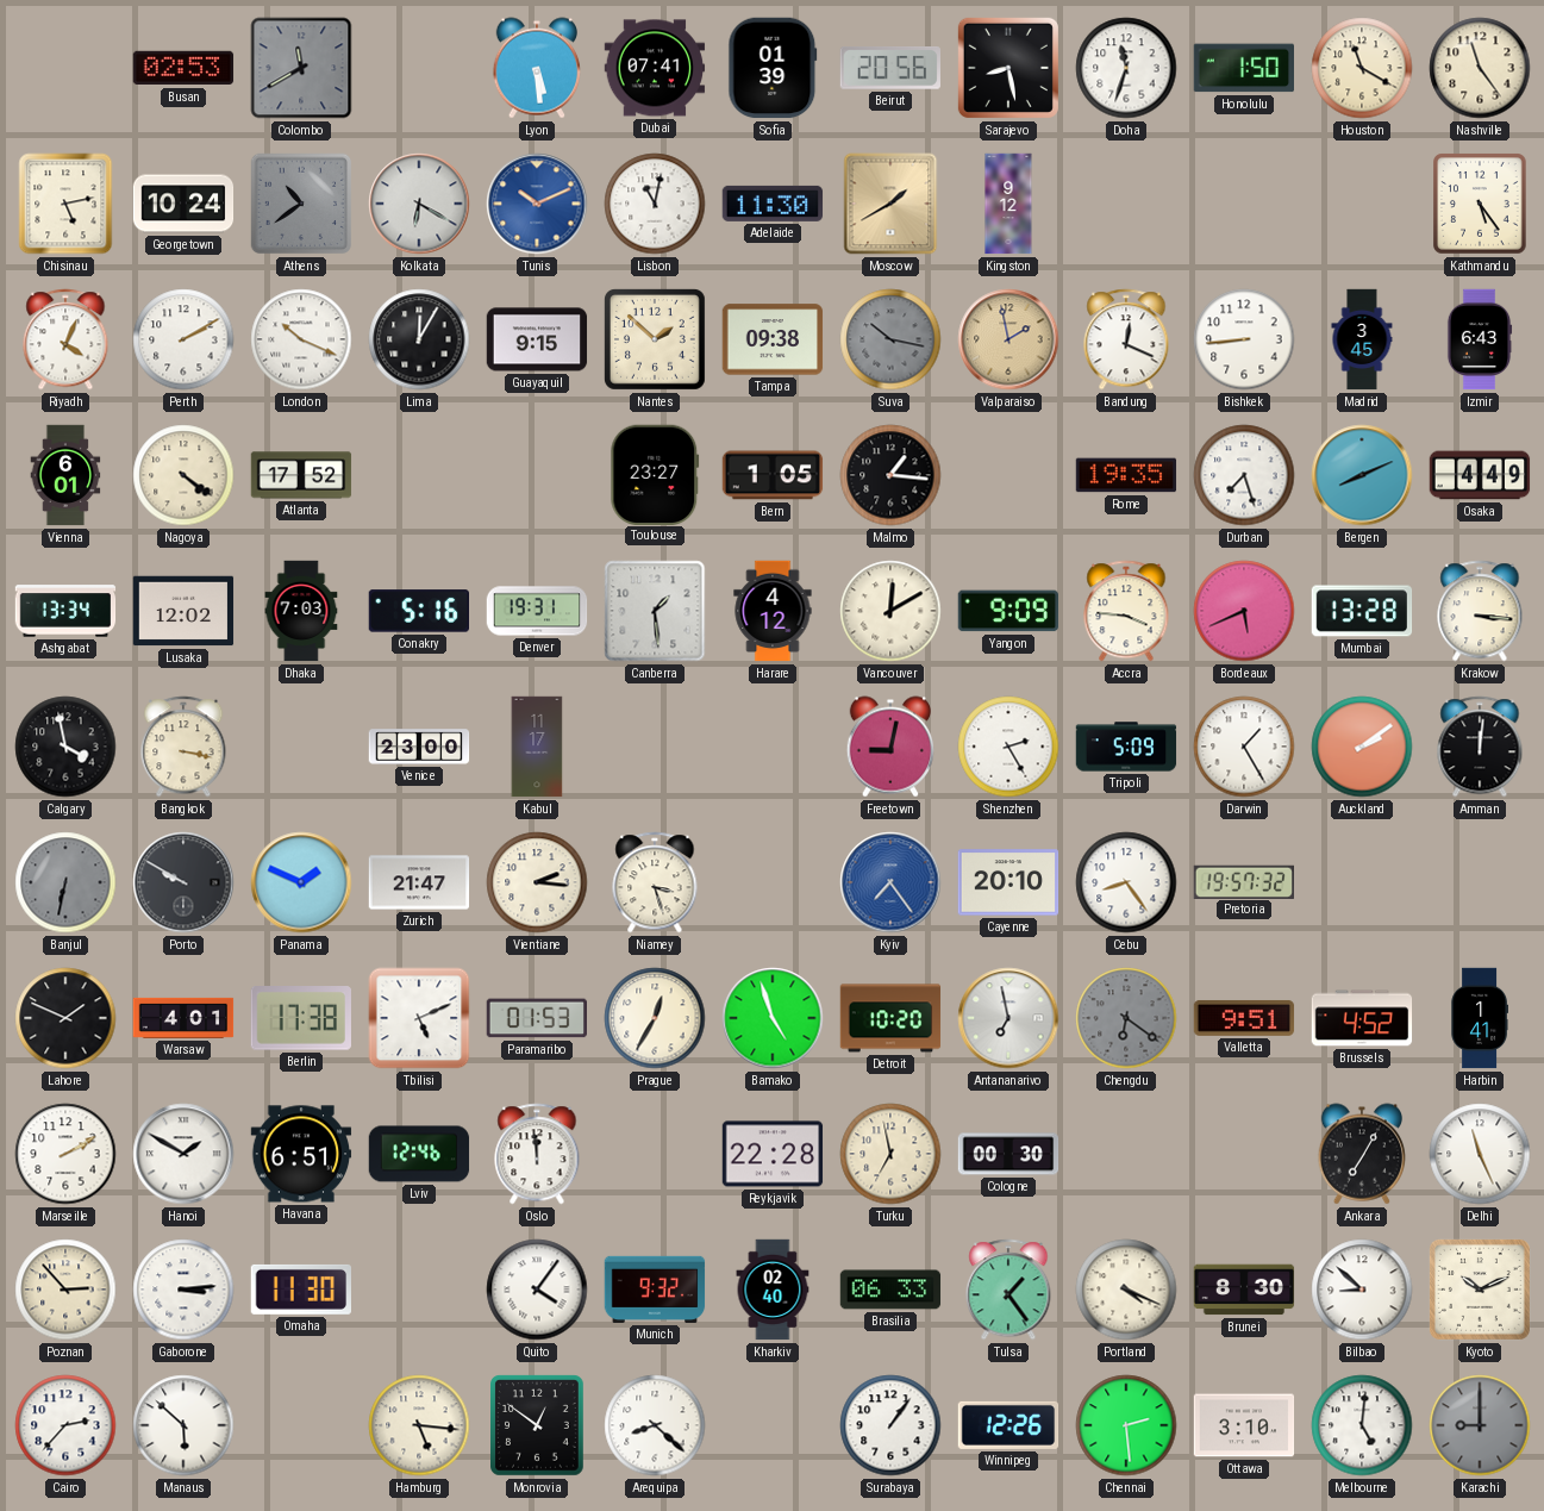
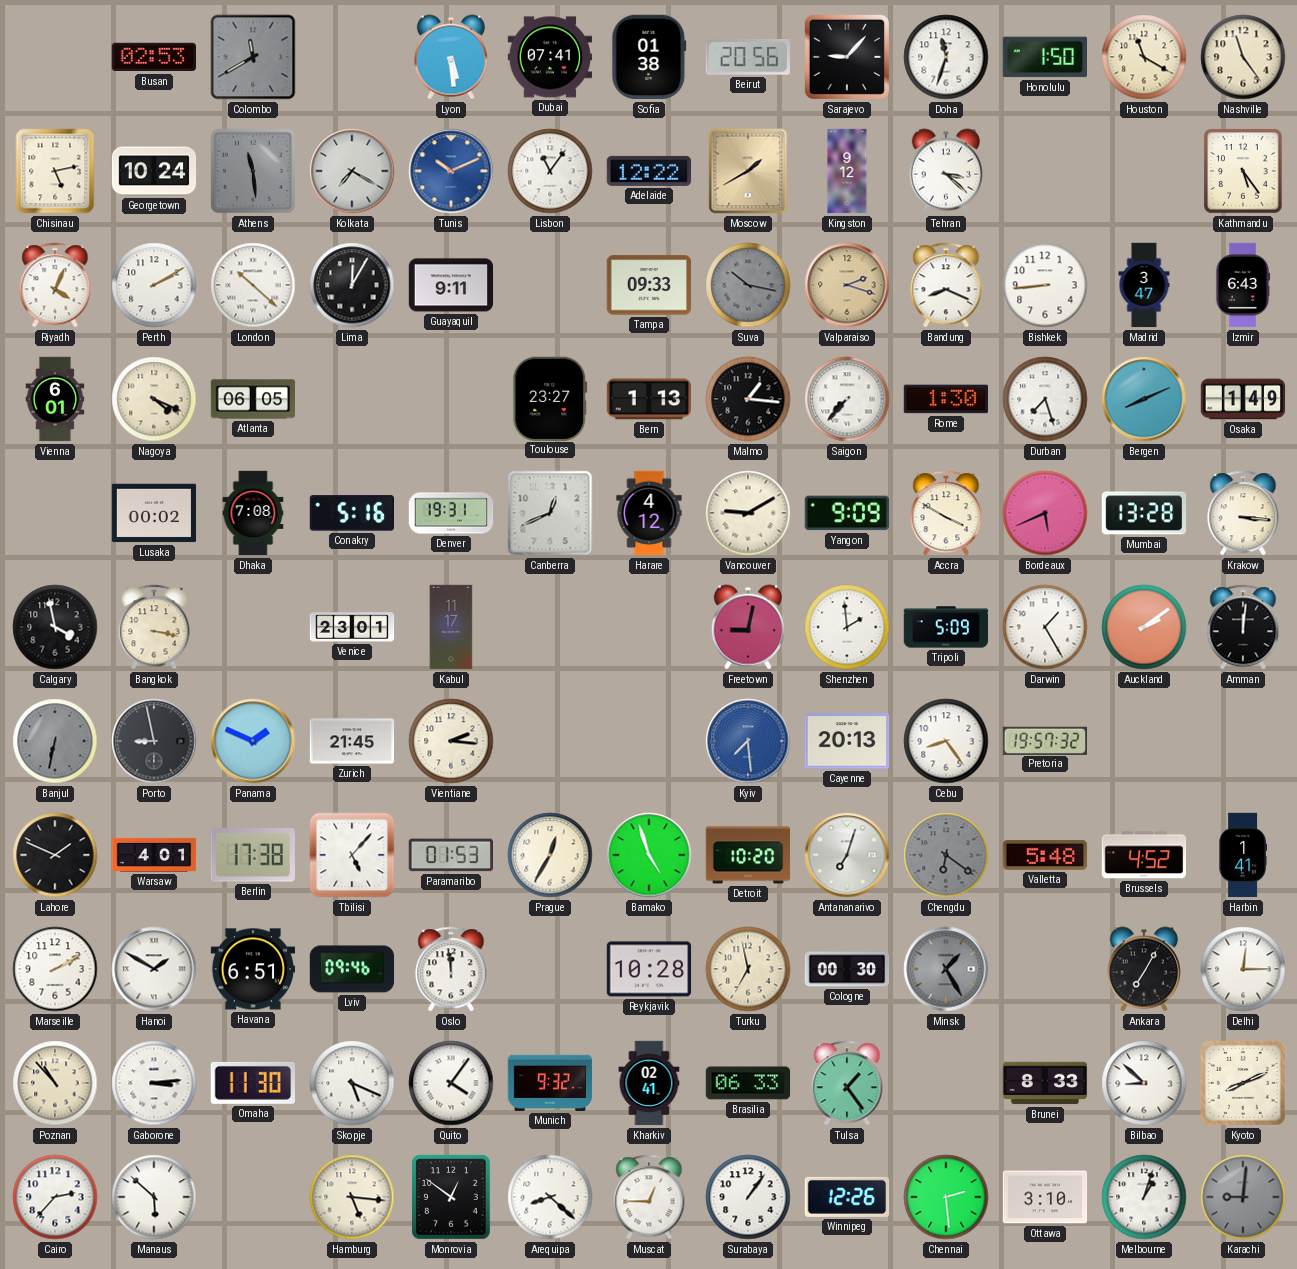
Sofia: 01:39 -> 01:38 (649, 57)
Sarajevo: 8:28 -> 9:07 (847, 57)
Athens: 10:39 -> 11:29 (253, 171)
Kolkata: 6:20 -> 7:20 (352, 171)
Lisbon: 11:02 -> 11:06 (550, 171)
Adelaide: 11:30 -> 12:22 (649, 171)
Tehran: none -> 3:22 (945, 171)
London: 10:19 -> 10:22 (253, 285)
Guayaquil: 9:15 -> 9:11 (451, 285)
Nantes: 1:52 -> none (656, 341)
Tampa: 09:38 -> 09:33 (649, 285)
Valparaiso: 1:58 -> 2:18 (847, 285)
Bandung: 12:19 -> 8:19 (946, 285)
Madrid: 3:45 -> 3:47 (1144, 285)
Nagoya: 4:21 -> 4:19 (154, 399)
Atlanta: 17:52 -> 06:05 (253, 399)
Bern: 1:05 -> 1:13 (649, 399)
Saigon: none -> 7:37 (847, 399)
Rome: 19:35 -> 1:30 (946, 399)
Osaka: 4:49 -> 1:49 (1243, 399)
Ashgabat: 13:34 -> none (65, 611)
Lusaka: 12:02 -> 00:02 (154, 513)
Dhaka: 7:03 -> 7:08 (253, 513)
Canberra: 1:29 -> 12:41 (550, 513)
Vancouver: 12:10 -> 9:10 (748, 513)
Accra: 3:46 -> 3:50 (946, 513)
Venice: 23:00 -> 23:01 (352, 627)
Shenzhen: 2:25 -> 1:59 (847, 627)
Porto: 9:50 -> 8:58 (154, 741)
Zurich: 21:47 -> 21:45 (352, 741)
Niamey: 3:27 -> none (655, 882)
Kyiv: 7:24 -> 7:29 (748, 741)
Cayenne: 20:10 -> 20:13 (847, 741)
Tbilisi: 5:11 -> 5:07 (352, 855)
Antananarivo: 6:58 -> 7:03 (847, 855)
Valletta: 9:51 -> 5:48 (1045, 855)
Lviv: 12:46 -> 09:46 (352, 969)
Reykjavik: 22:28 -> 10:28 (649, 969)
Minsk: none -> 1:25 (946, 969)
Delhi: 11:26 -> 12:15 (1243, 969)
Poznan: 2:53 -> 10:53 (55, 1083)
Skopje: none -> 5:19 (352, 1083)
Kharkiv: 02:40 -> 02:41 (649, 1083)
Portland: 4:19 -> none (1126, 1290)
Brunei: 8:30 -> 8:33 (1045, 1083)
Kyoto: 10:11 -> 8:11 (1244, 1084)
Muscat: none -> 12:45 (649, 1197)
Melbourne: 5:01 -> 1:03 (1144, 1197)
Karachi: 9:00 -> 9:01 (1243, 1197)
